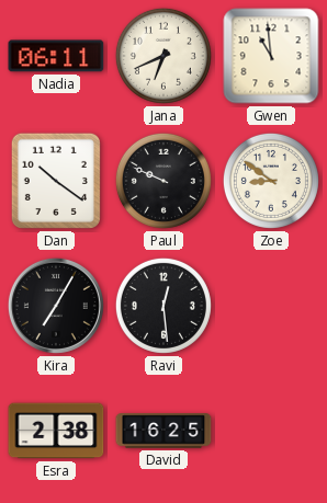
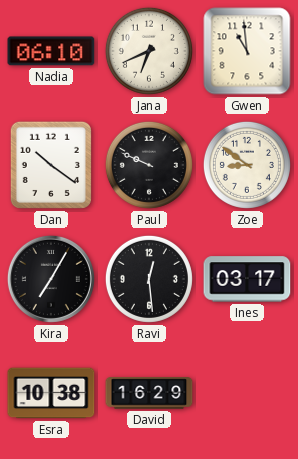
Nadia: 06:11 -> 06:10 (51, 51)
Ines: none -> 03:17 (247, 279)
Esra: 2:38 -> 10:38 (51, 393)
David: 16:25 -> 16:29 (149, 393)
